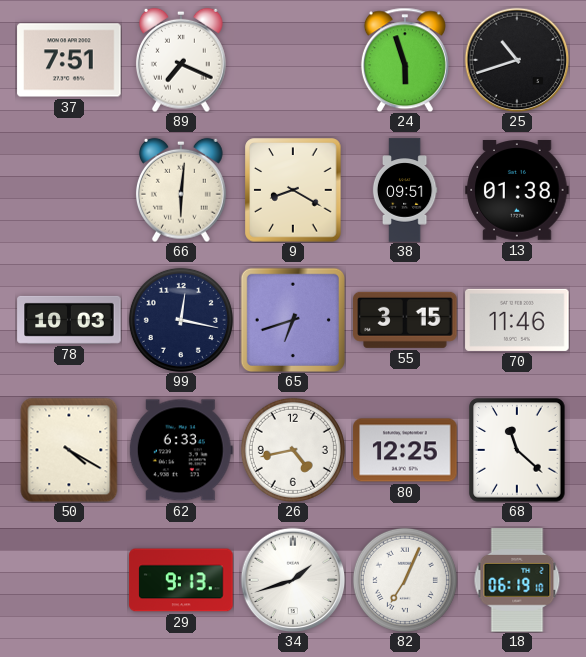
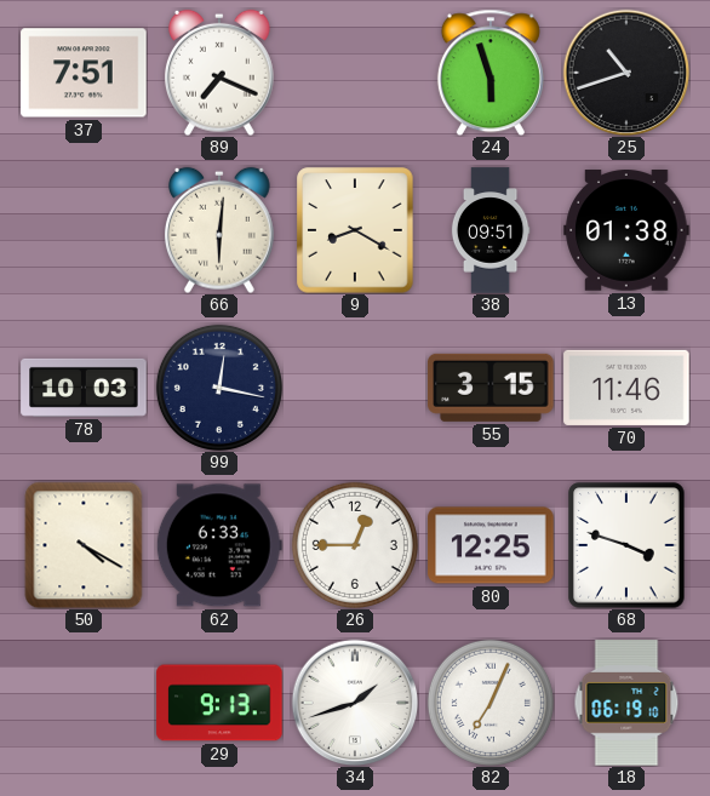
65: 6:42 -> none (292, 319)
26: 4:43 -> 12:45 (355, 545)
68: 11:22 -> 3:48 (626, 545)
